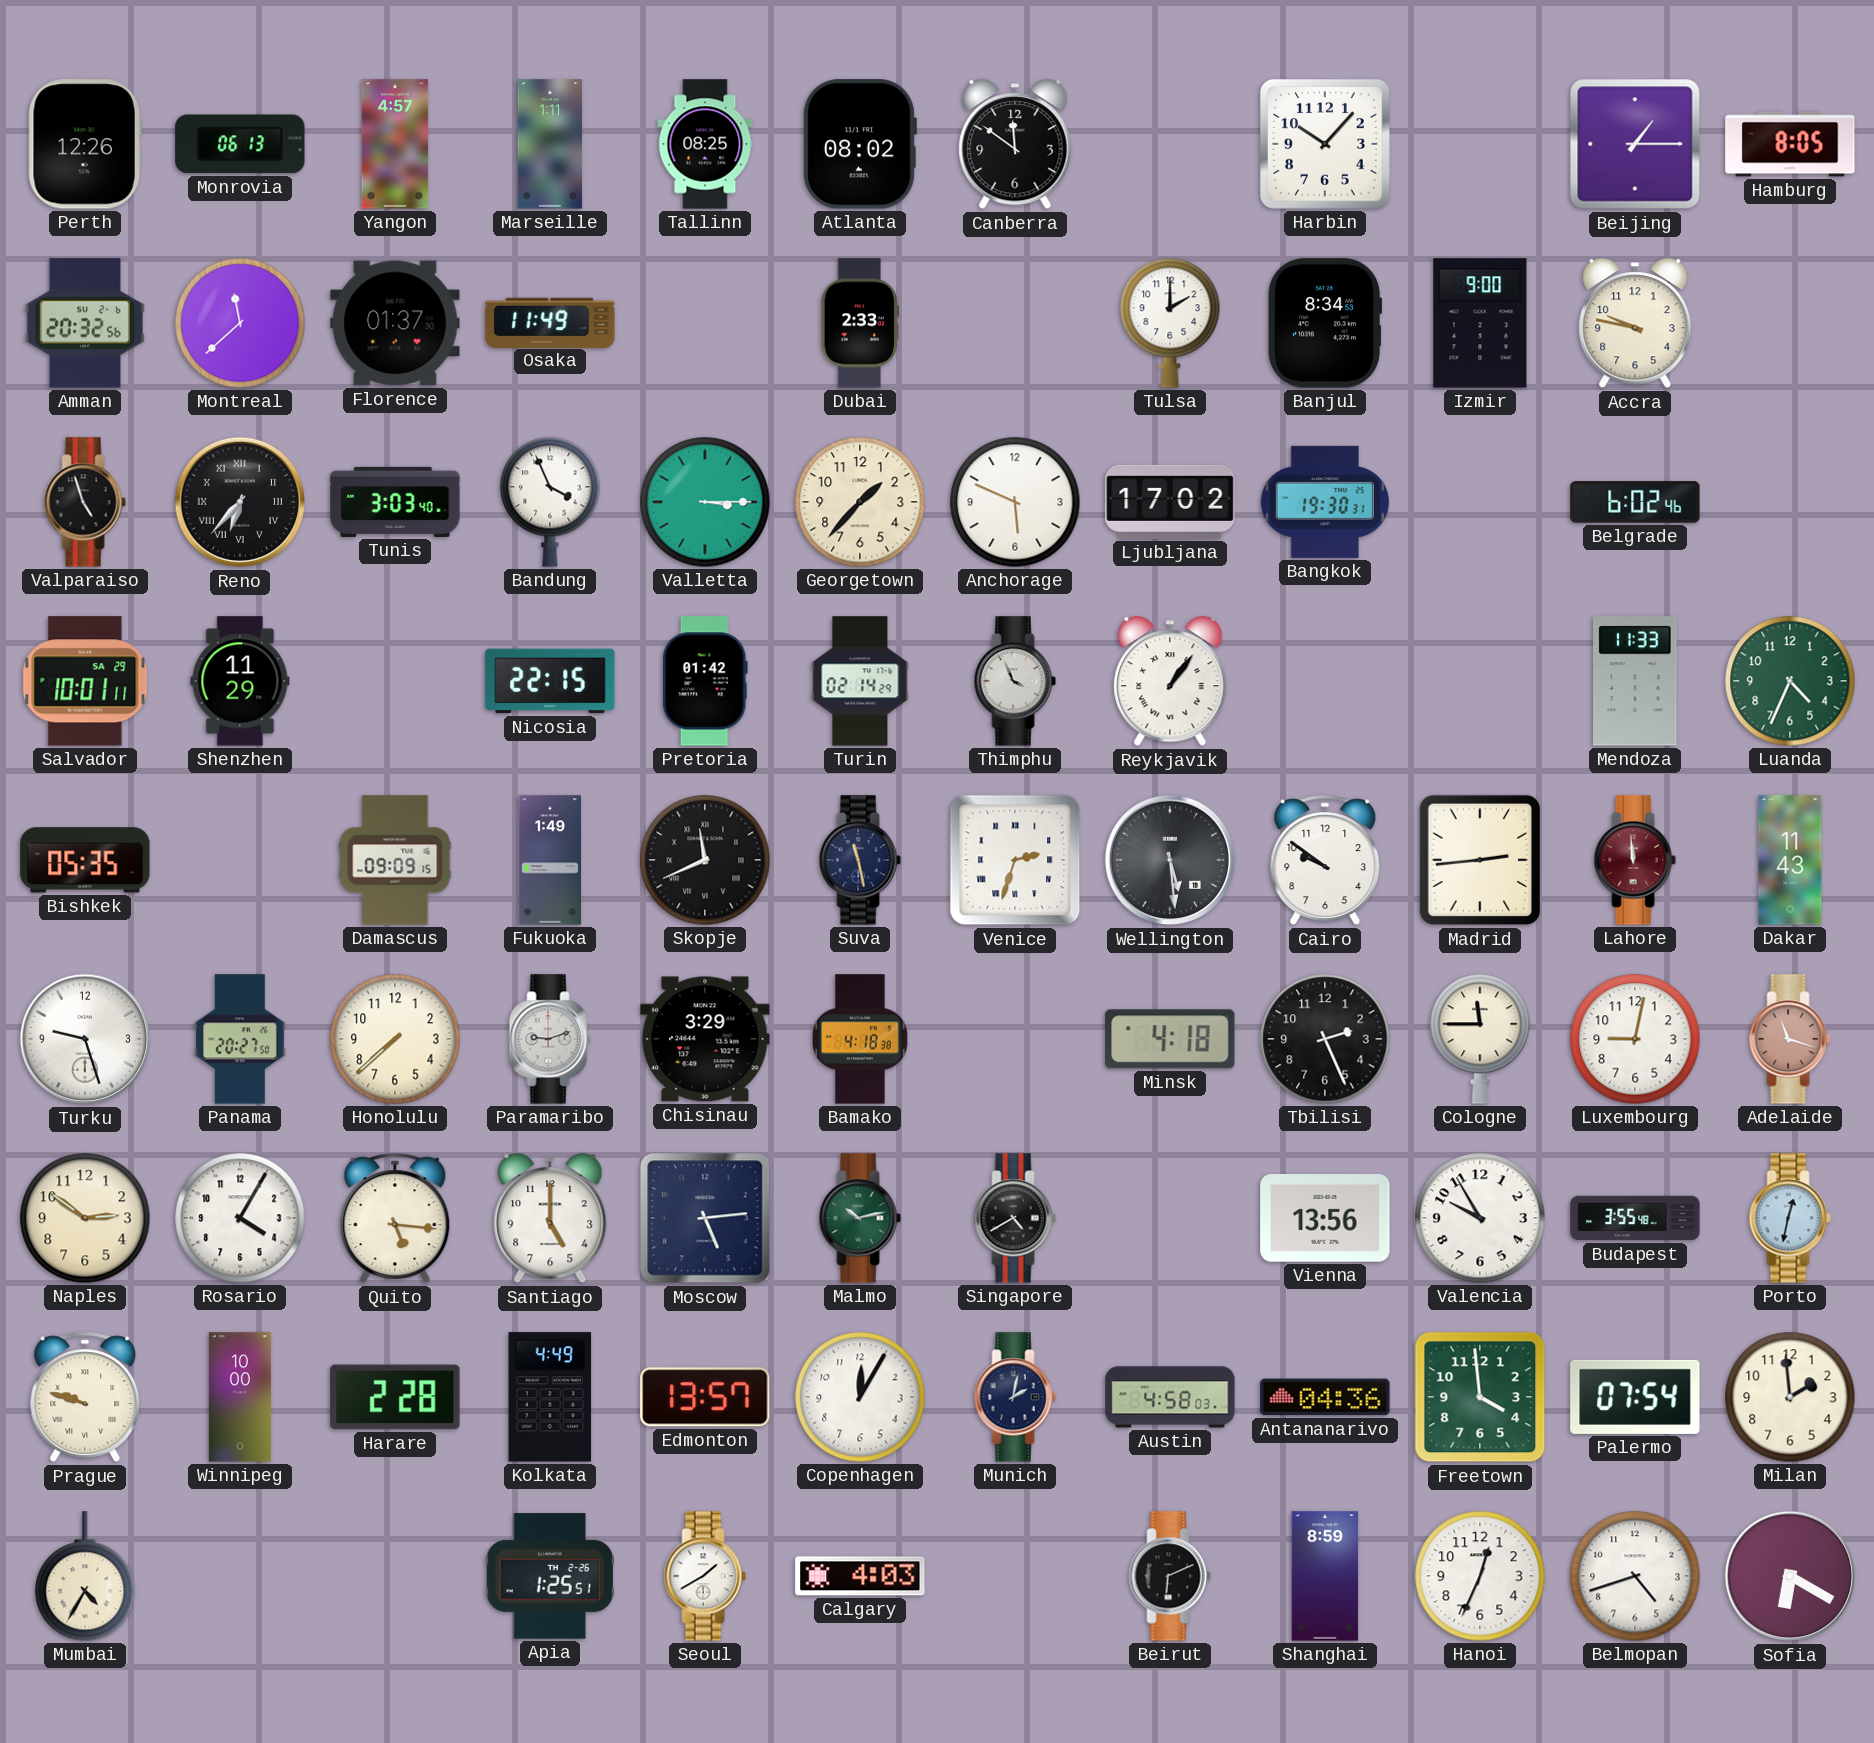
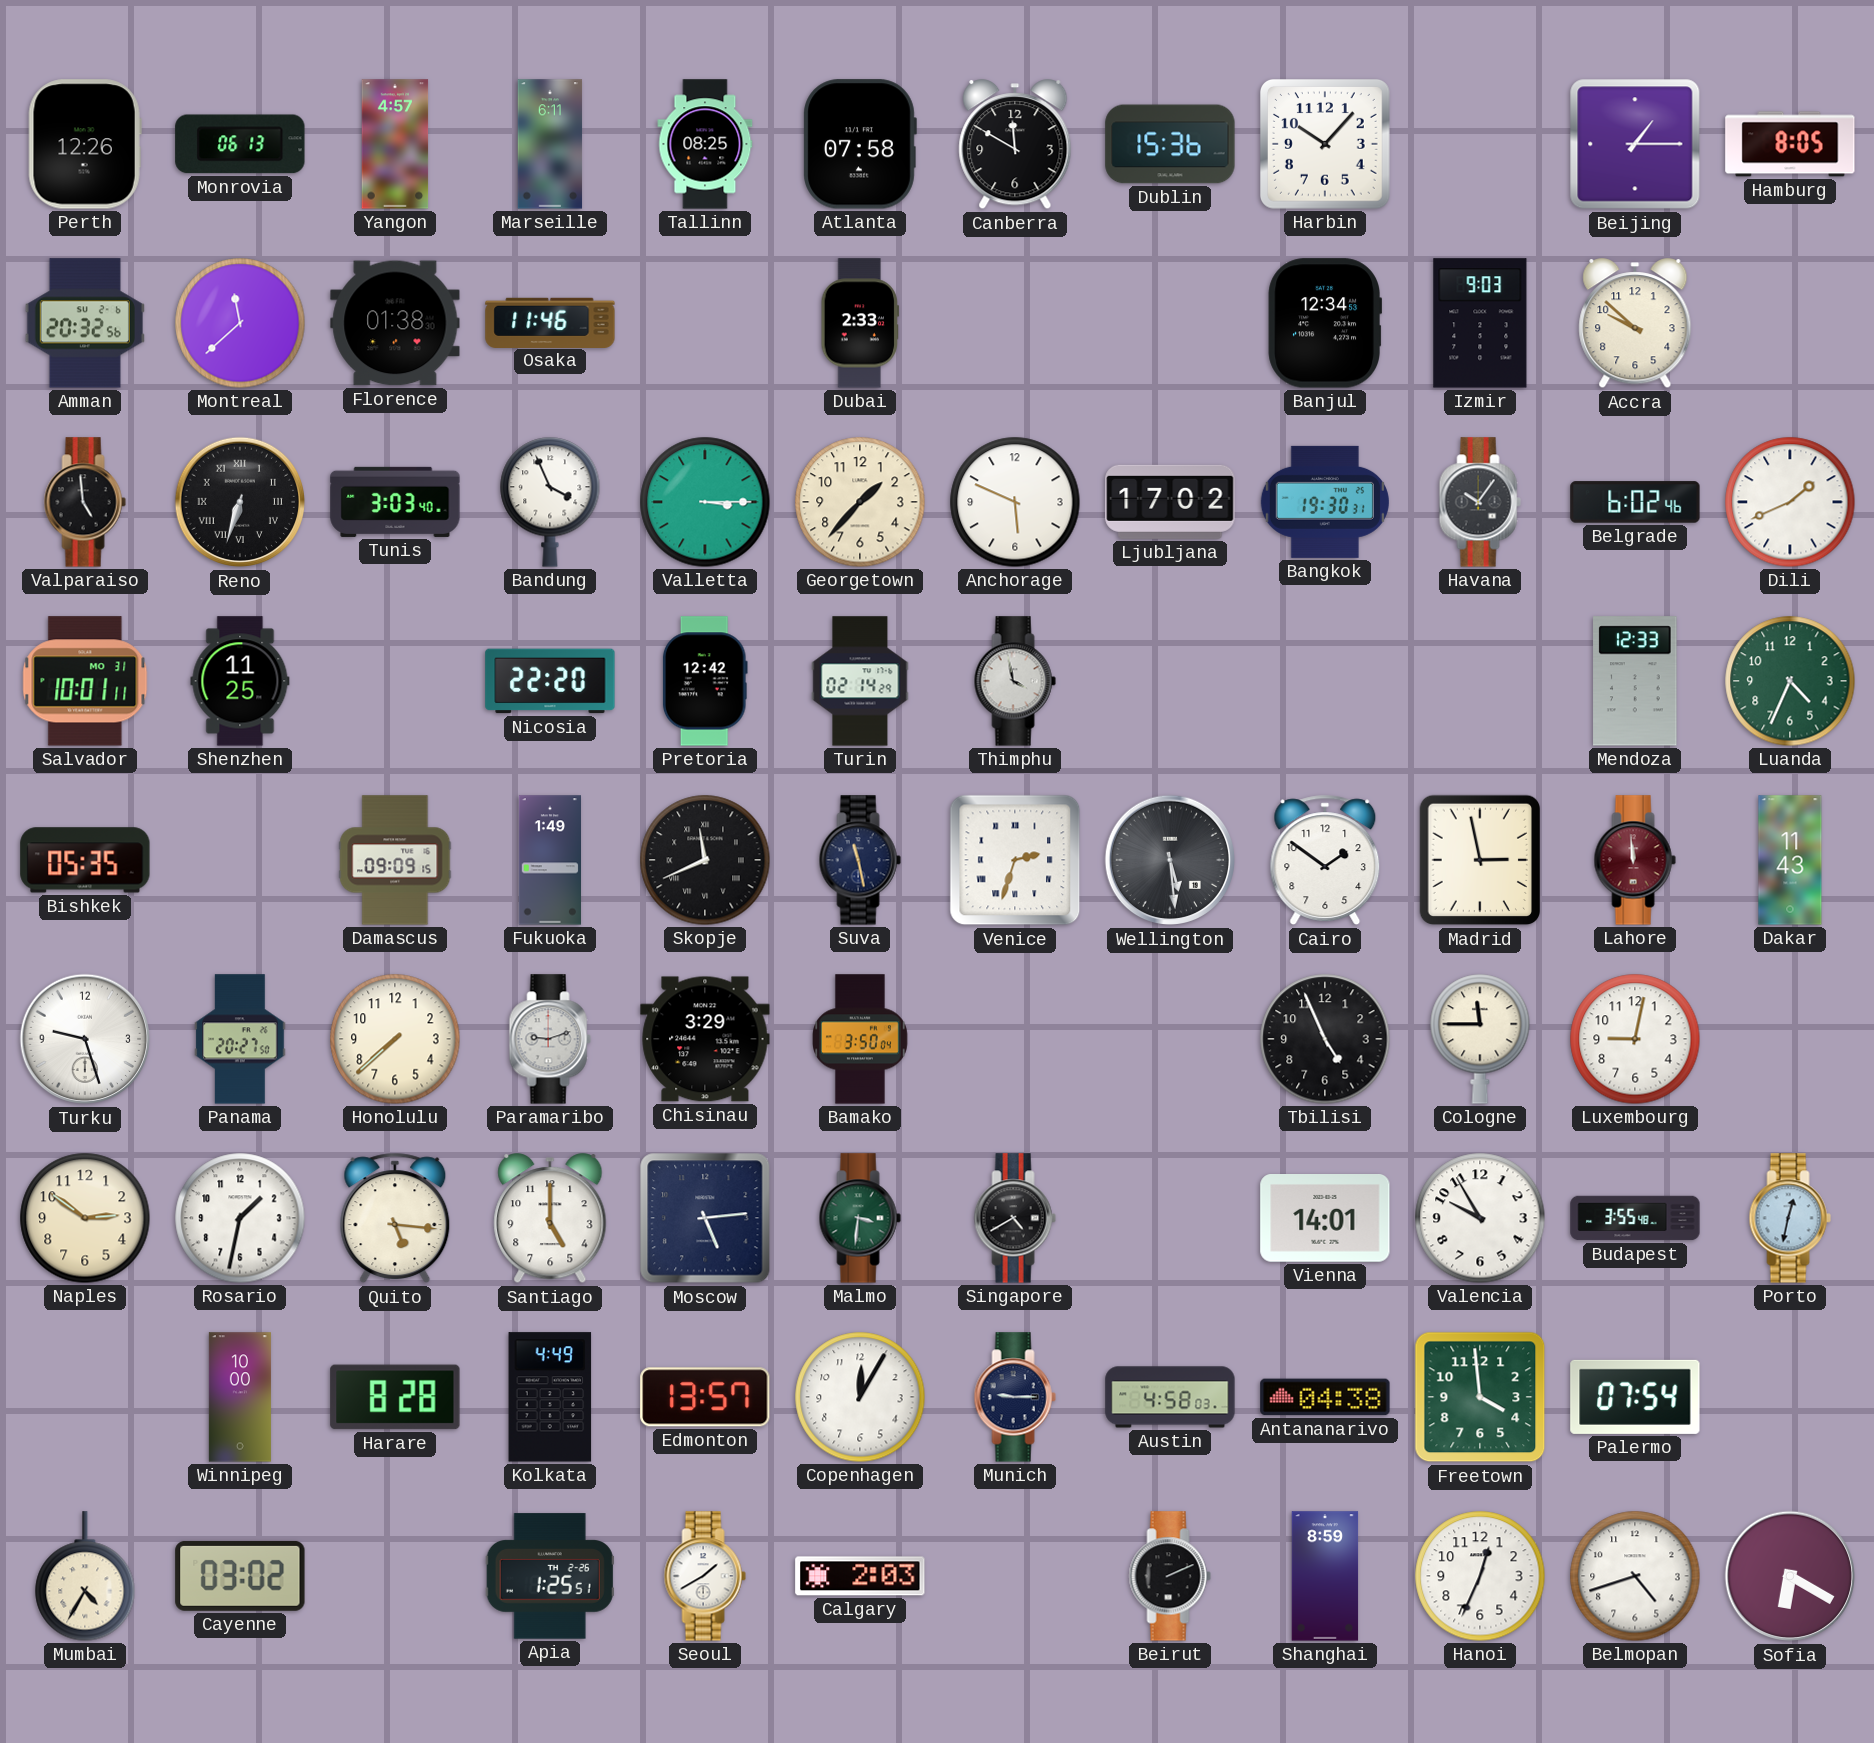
Marseille: 1:11 -> 6:11 (550, 144)
Atlanta: 08:02 -> 07:58 (860, 144)
Canberra: 11:51 -> 11:50 (1015, 145)
Dublin: none -> 15:36 (1170, 144)
Florence: 01:37 -> 01:38 (395, 323)
Osaka: 11:49 -> 11:46 (550, 322)
Tulsa: 2:00 -> none (1170, 323)
Banjul: 8:34 -> 12:34 (1324, 323)
Izmir: 9:00 -> 9:03 (1480, 323)
Accra: 9:47 -> 9:52 (1635, 324)
Valparaiso: 4:57 -> 4:59 (85, 502)
Reno: 6:37 -> 6:33 (240, 502)
Havana: none -> 10:06 (1480, 502)
Dili: none -> 1:41 (1790, 502)
Salvador date: SA 29 -> MO 31 (85, 681)
Shenzhen: 11:29 -> 11:25 (240, 681)
Nicosia: 22:15 -> 22:20 (550, 681)
Pretoria: 01:42 -> 12:42 (705, 681)
Thimphu: 3:56 -> 3:58 (1015, 681)
Reykjavik: 1:06 -> none (1170, 682)
Mendoza: 11:33 -> 12:33 (1635, 681)
Cairo: 9:51 -> 1:51 (1325, 860)
Madrid: 2:44 -> 2:58 (1480, 860)
Bamako: 4:18 -> 3:50 (861, 1039)
Minsk: 4:18 -> none (1170, 1039)
Tbilisi: 2:26 -> 4:56 (1325, 1039)
Adelaide: 11:18 -> none (1790, 1039)
Rosario: 4:05 -> 1:32 (240, 1218)
Malmo: 10:13 -> 3:31 (860, 1218)
Vienna: 13:56 -> 14:01 (1325, 1219)
Prague: 9:48 -> none (85, 1397)
Harare: 2:28 -> 8:28 (395, 1397)
Munich: 2:02 -> 9:15 (1015, 1397)
Antananarivo: 04:36 -> 04:38 (1325, 1397)
Milan: 1:59 -> none (1790, 1397)
Cayenne: none -> 03:02 (240, 1576)
Calgary: 4:03 -> 2:03 (860, 1576)
Beirut: 6:11 -> 2:11 (1170, 1576)
